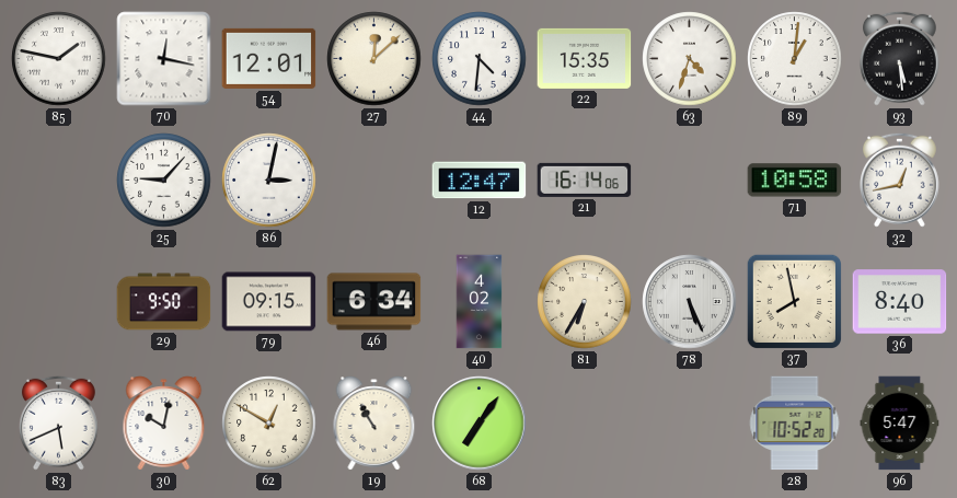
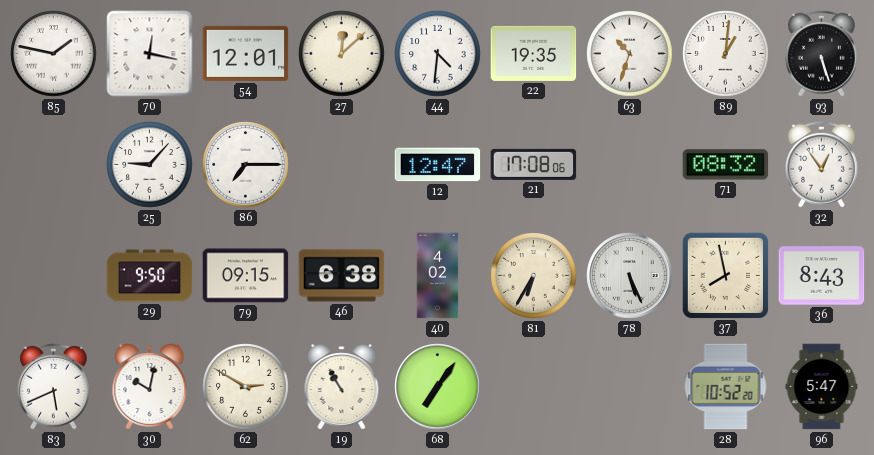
22: 15:35 -> 19:35 (534, 53)
63: 4:33 -> 10:33 (630, 54)
93: 5:29 -> 5:27 (821, 53)
86: 3:02 -> 7:15 (246, 165)
21: 16:14 -> 17:08 (534, 164)
71: 10:58 -> 08:32 (726, 165)
32: 12:43 -> 12:54 (821, 164)
46: 6:34 -> 6:38 (342, 276)
36: 8:40 -> 8:43 (822, 276)
62: 12:50 -> 2:50 (246, 387)
